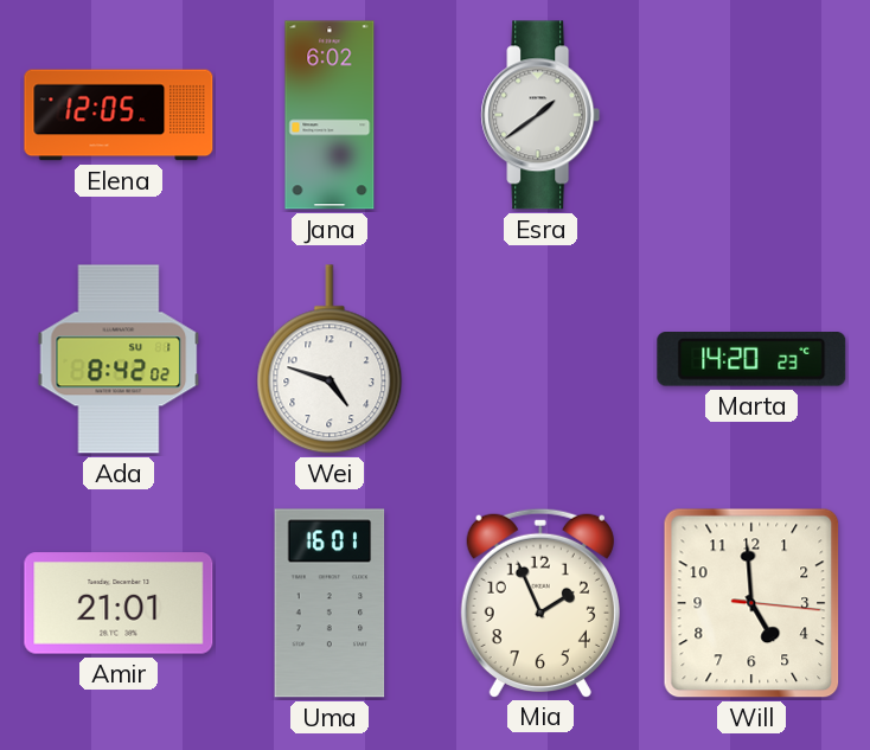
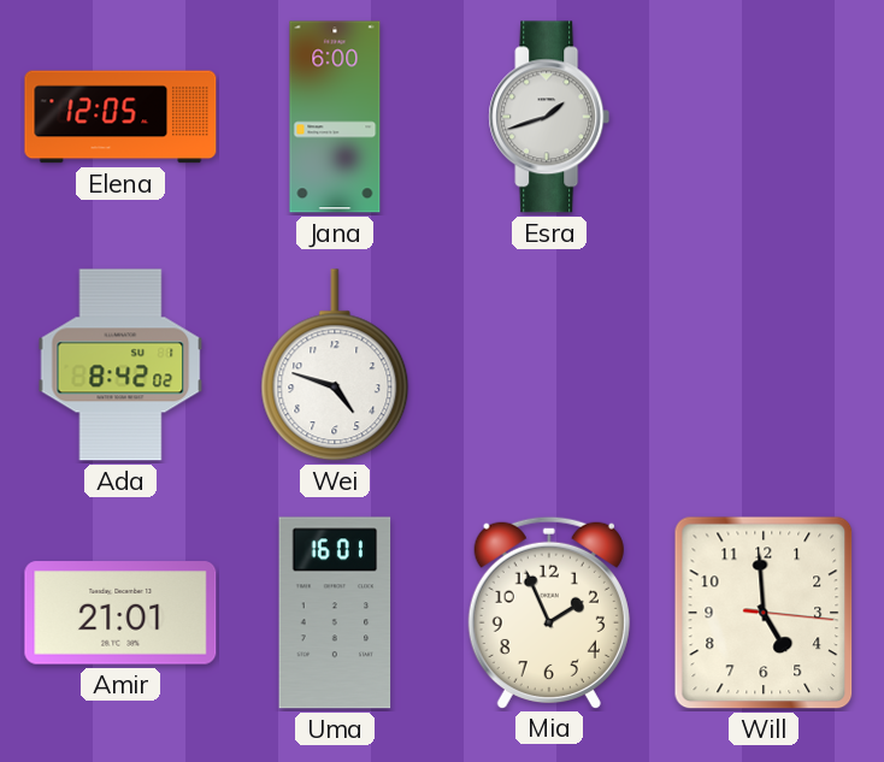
Jana: 6:02 -> 6:00 (335, 117)
Esra: 1:39 -> 1:42 (549, 117)
Marta: 14:20 -> none (751, 360)
